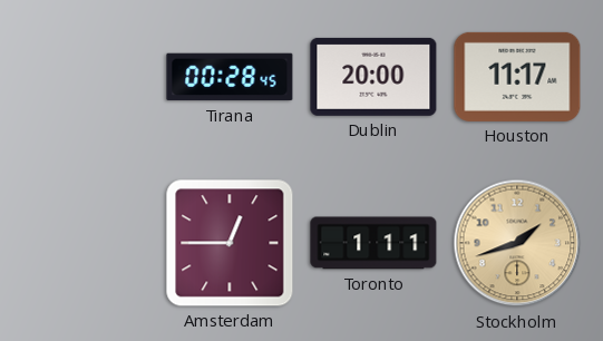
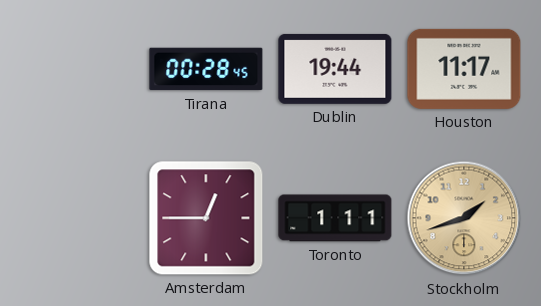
Dublin: 20:00 -> 19:44 (335, 69)
